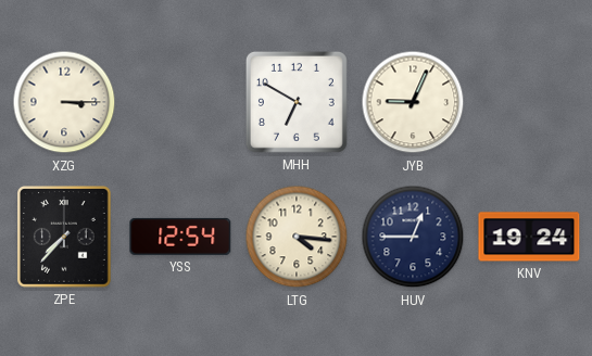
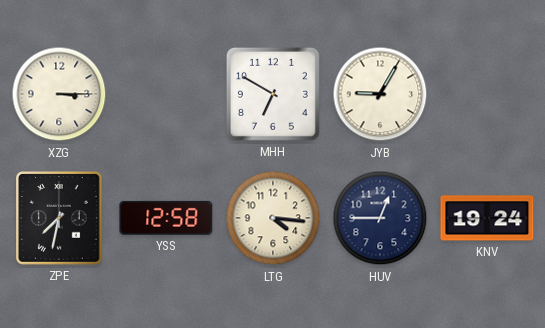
JYB: 9:04 -> 9:05 (380, 94)
ZPE: 7:37 -> 7:32 (60, 219)
YSS: 12:54 -> 12:58 (166, 218)
